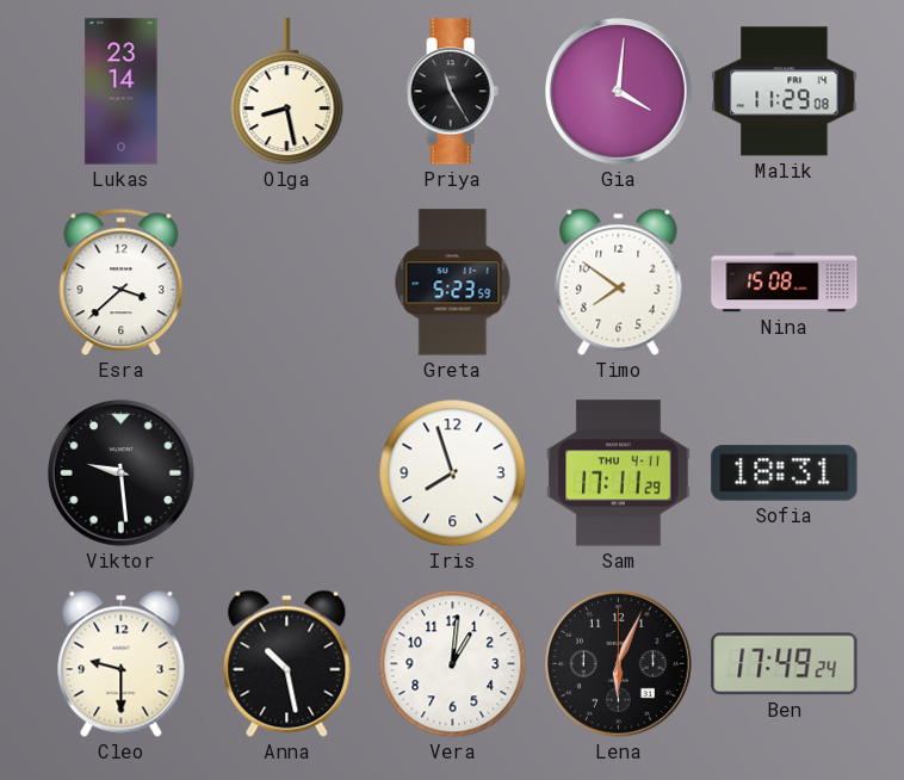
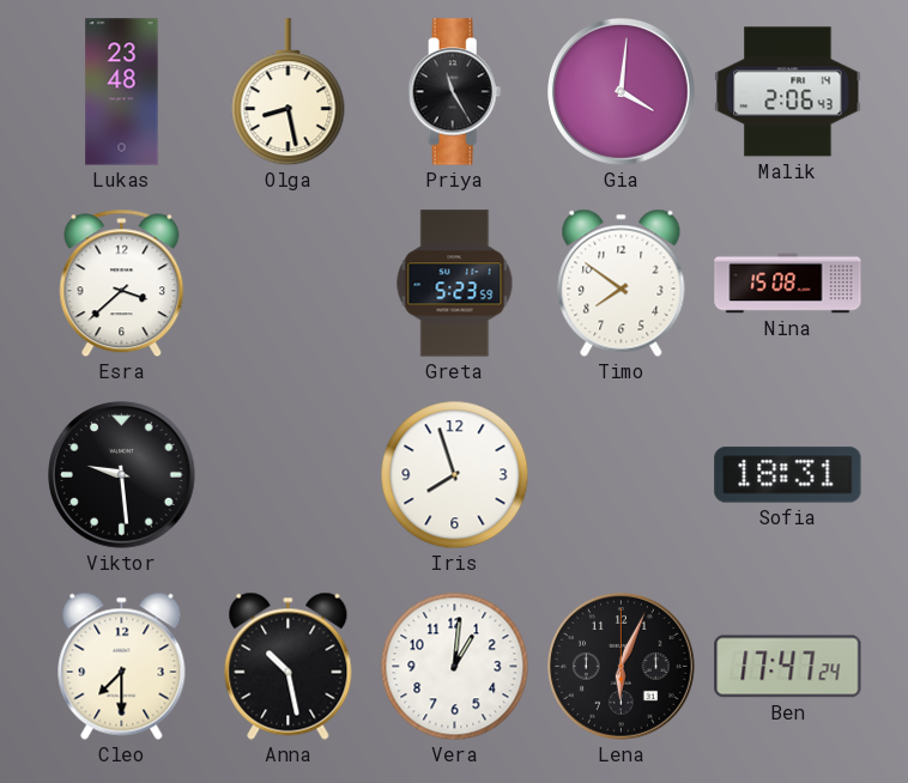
Lukas: 23:14 -> 23:48 (122, 92)
Malik: 11:29 -> 2:06 (788, 92)
Sam: 17:11 -> none (619, 473)
Cleo: 9:30 -> 7:30 (122, 666)
Ben: 17:49 -> 17:47 (788, 667)
